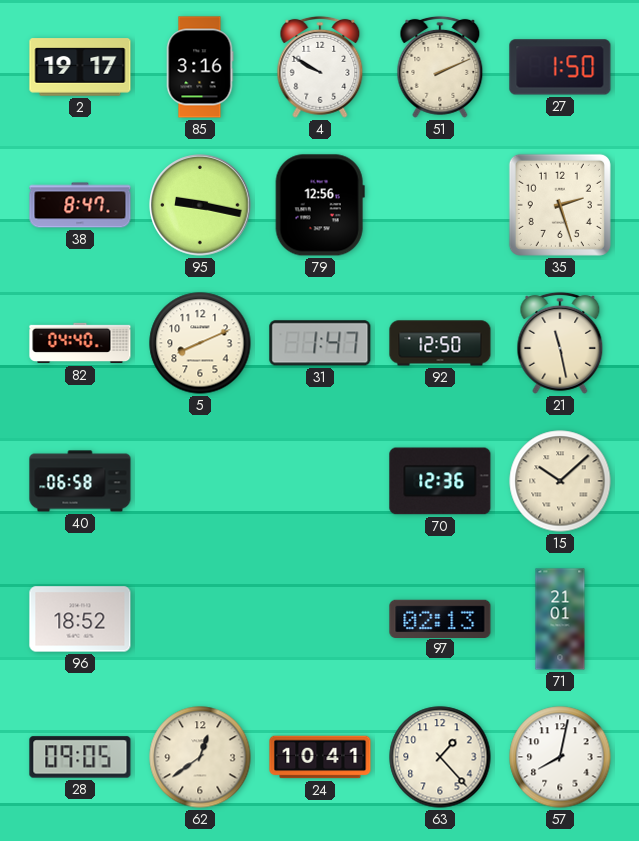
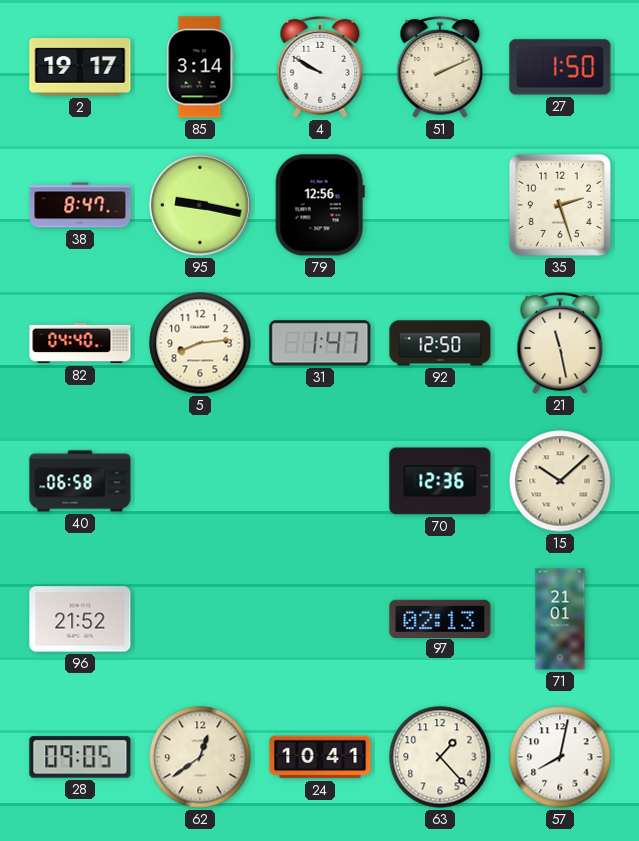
85: 3:16 -> 3:14 (200, 67)
5: 8:11 -> 8:14 (200, 343)
96: 18:52 -> 21:52 (80, 619)
